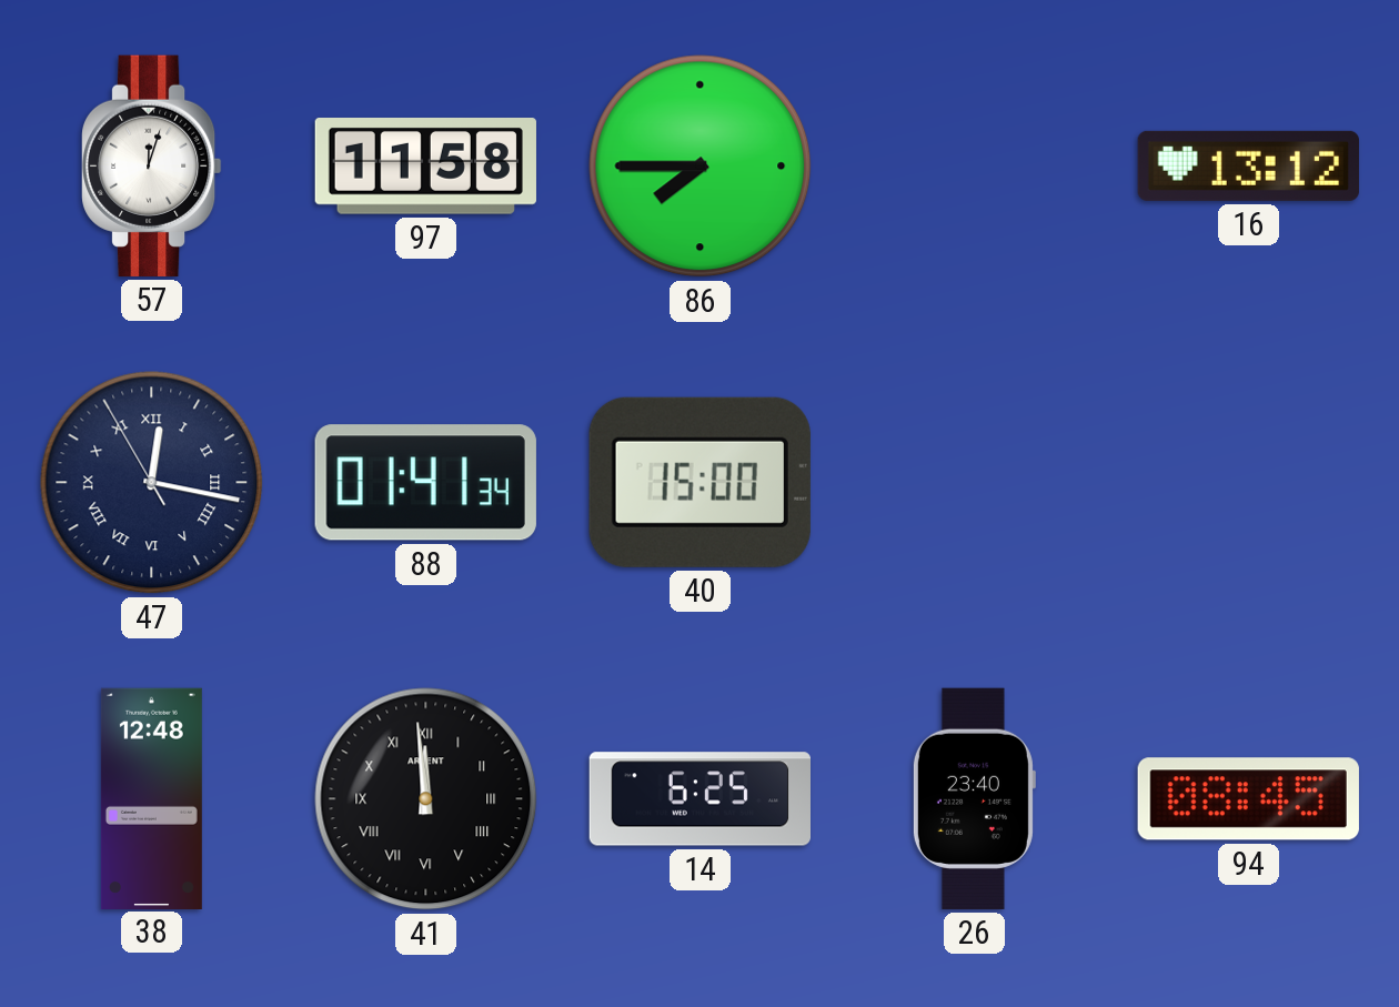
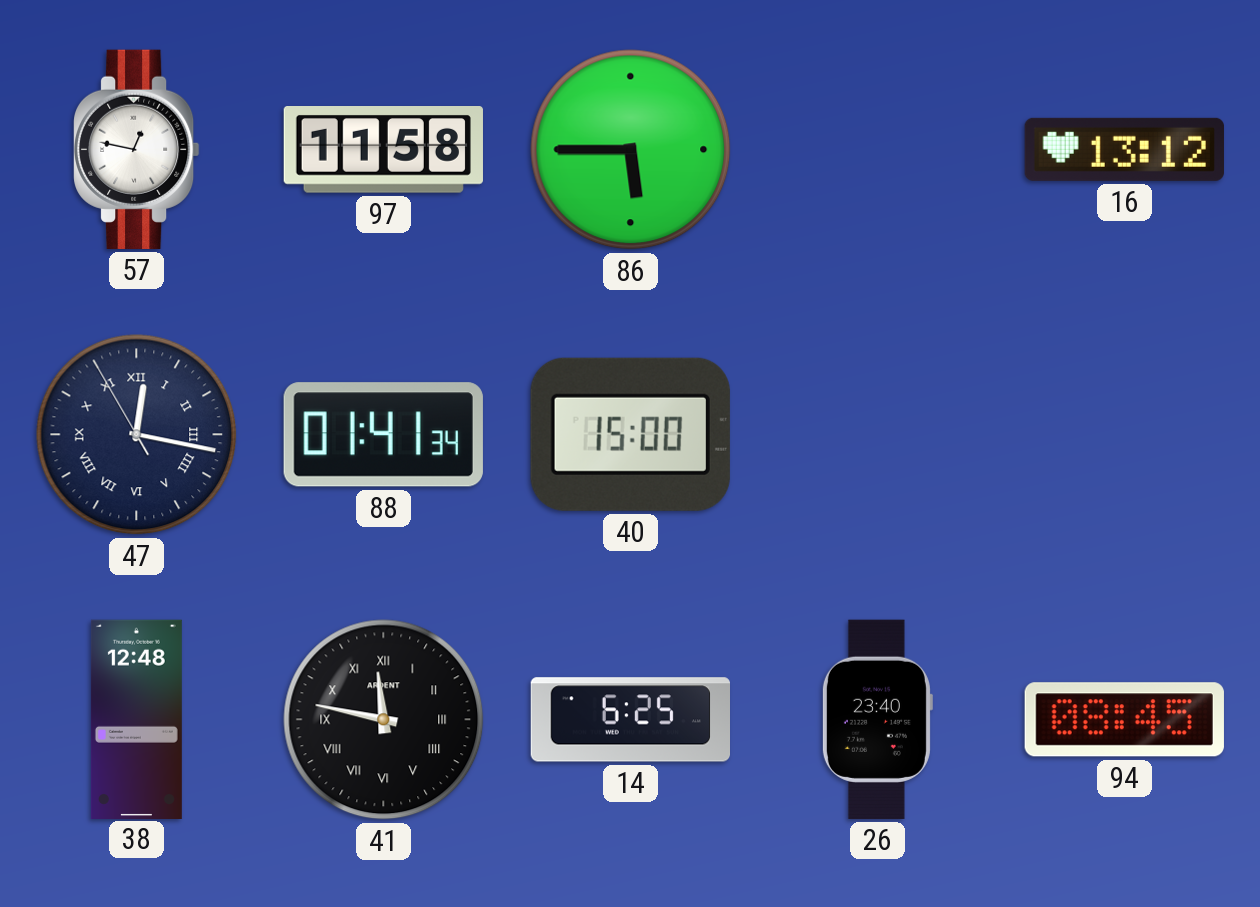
57: 12:03 -> 12:47 (137, 149)
86: 7:45 -> 5:45 (631, 150)
41: 11:59 -> 11:47 (384, 720)
